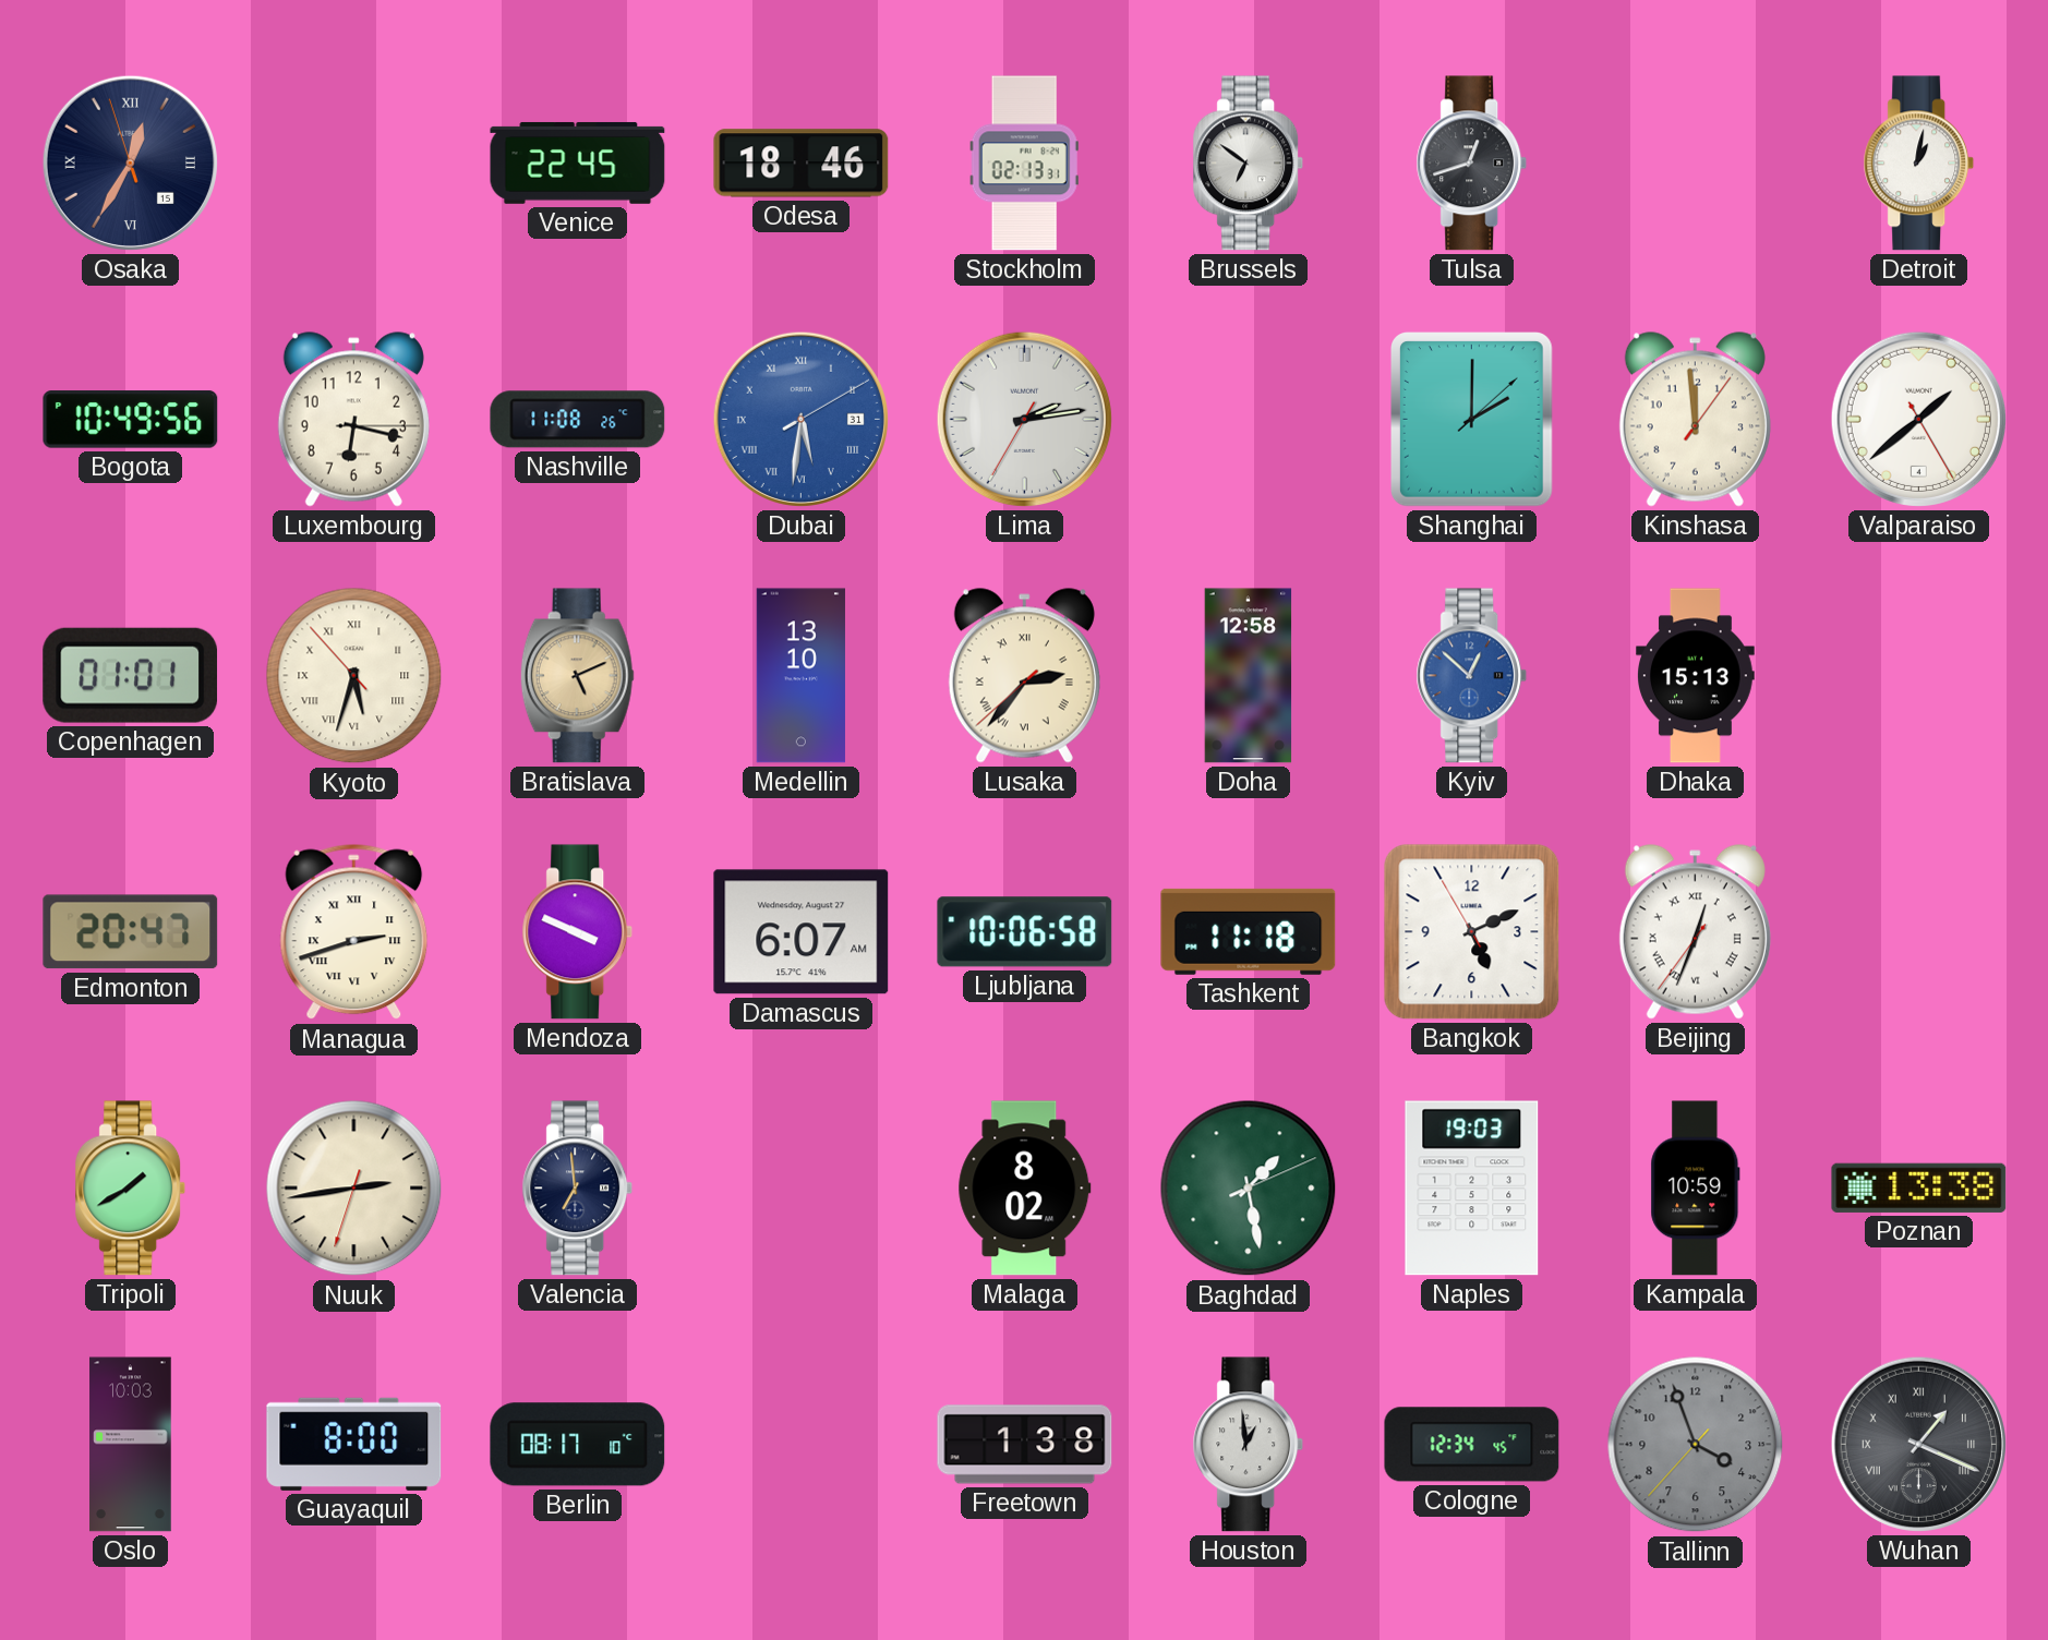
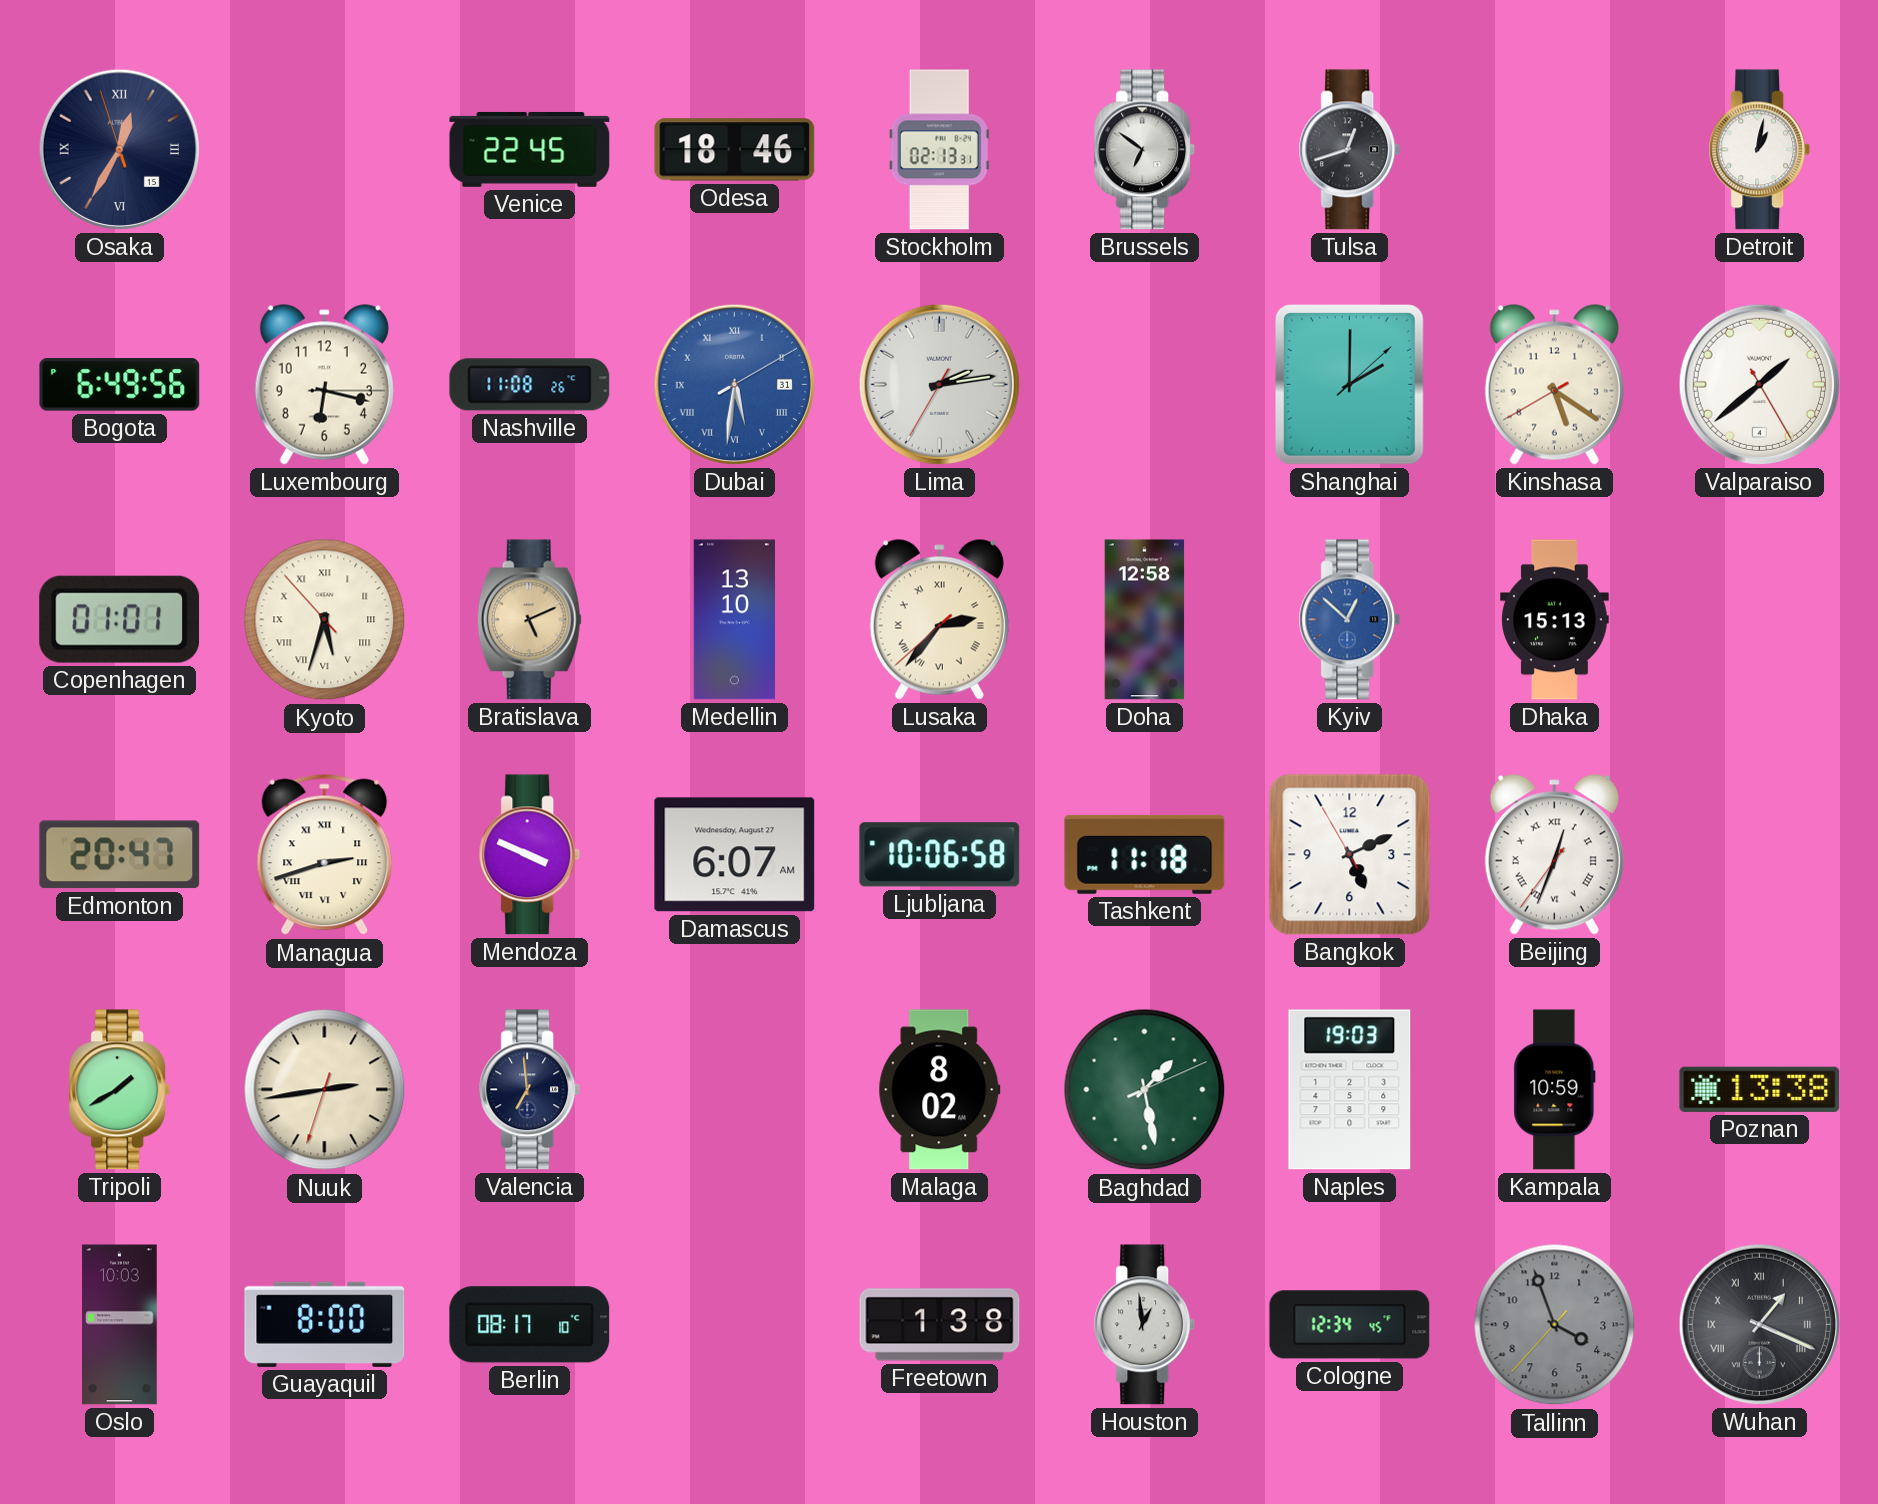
Bogota: 10:49 -> 6:49 (120, 385)
Kinshasa: 11:59 -> 5:20 (1554, 385)
